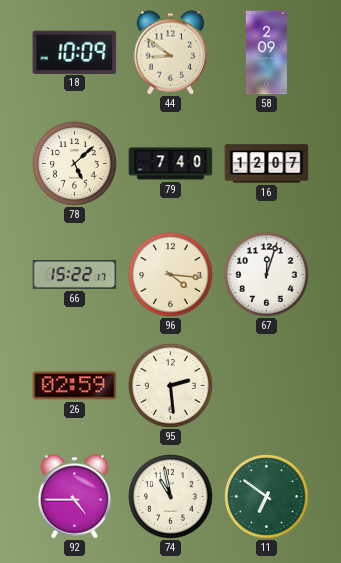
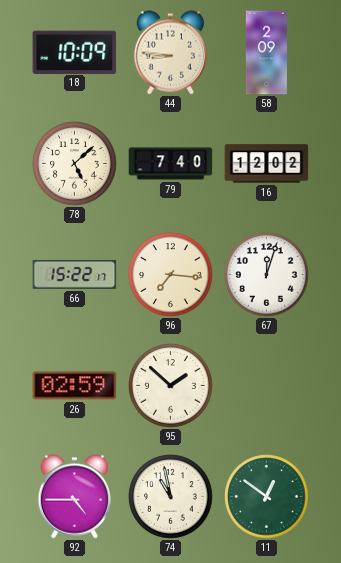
44: 8:51 -> 8:46 (171, 53)
16: 12:07 -> 12:02 (267, 164)
96: 4:16 -> 7:16 (171, 275)
95: 2:29 -> 1:52 (171, 386)
11: 6:51 -> 12:51 (267, 497)
